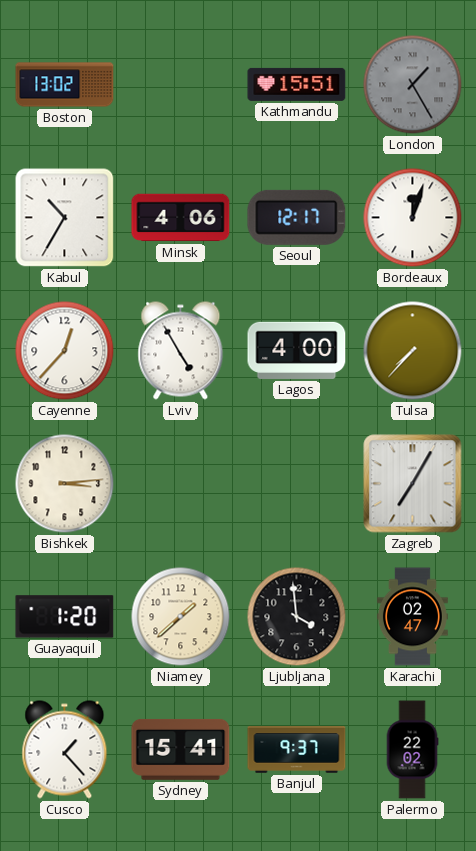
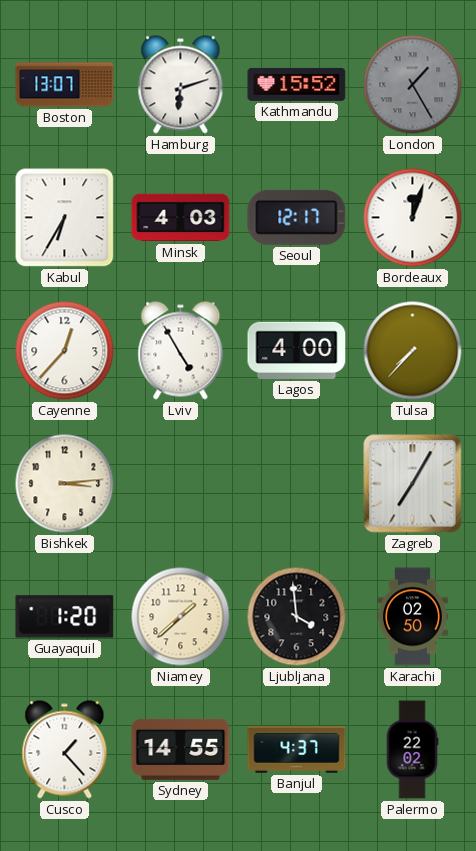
Boston: 13:02 -> 13:07 (65, 85)
Hamburg: none -> 6:12 (181, 85)
Kathmandu: 15:51 -> 15:52 (297, 84)
Kabul: 10:35 -> 6:35 (65, 218)
Minsk: 4:06 -> 4:03 (181, 218)
Karachi: 02:47 -> 02:50 (412, 617)
Sydney: 15:41 -> 14:55 (181, 749)
Banjul: 9:37 -> 4:37 (297, 750)
